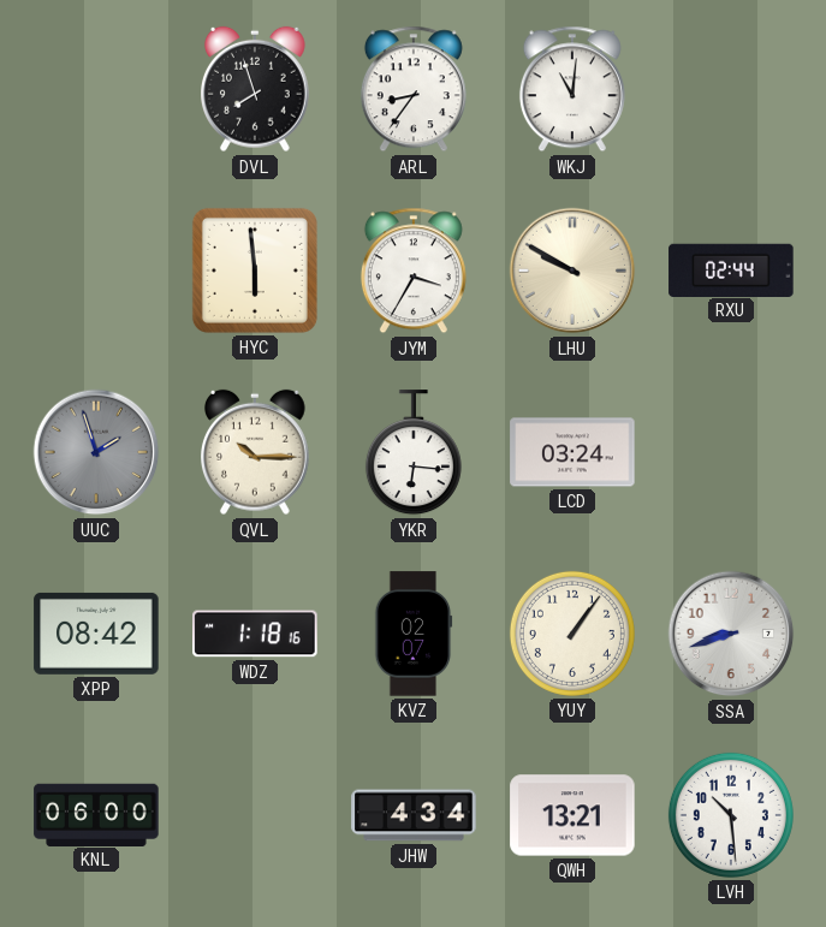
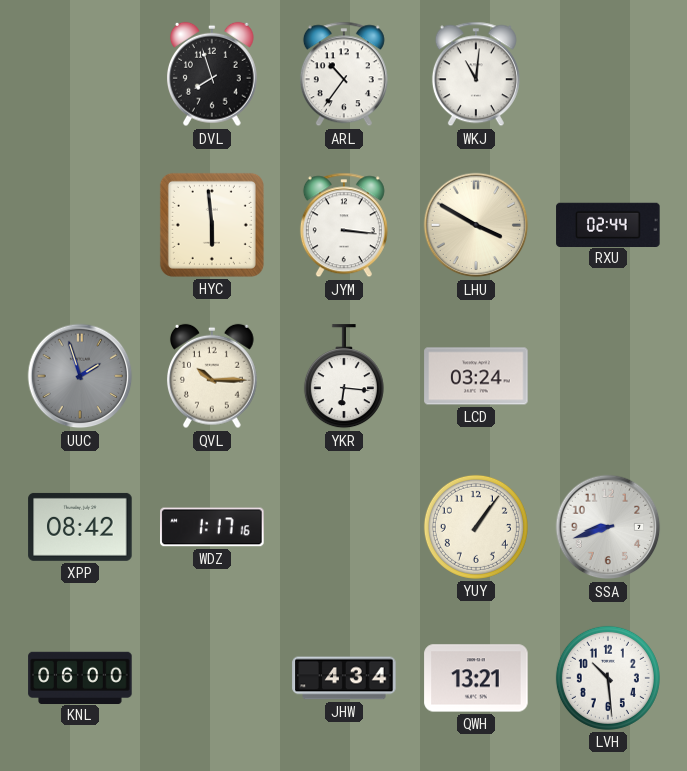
ARL: 8:36 -> 10:36 (344, 74)
JYM: 3:35 -> 3:16 (344, 225)
LHU: 9:50 -> 3:50 (476, 225)
WDZ: 1:18 -> 1:17 (212, 527)
KVZ: 02:07 -> none (414, 634)
